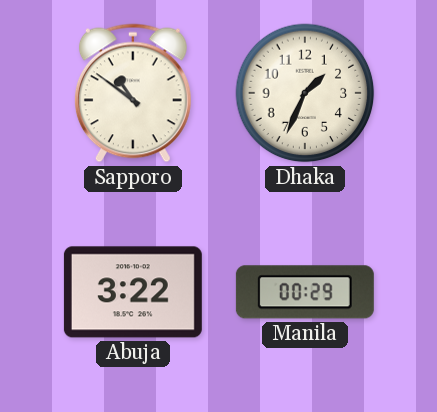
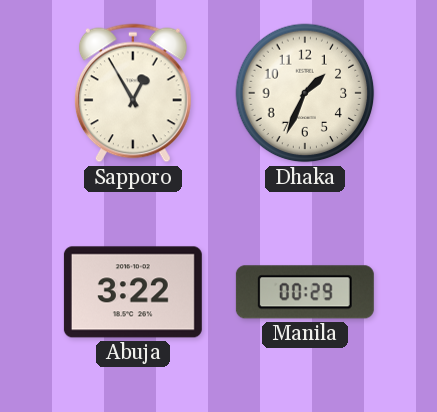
Sapporo: 10:51 -> 12:55 (133, 93)
